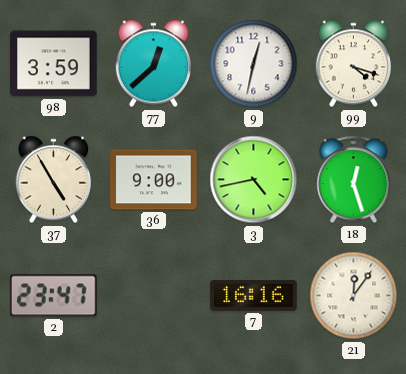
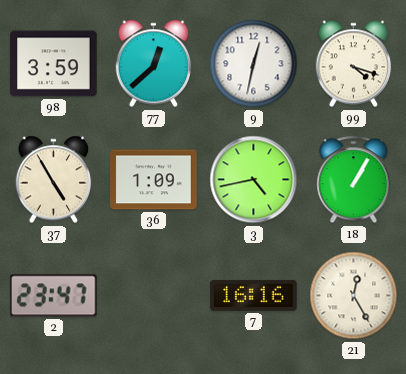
36: 9:00 -> 1:09 (154, 180)
18: 12:27 -> 1:05 (354, 180)
21: 12:06 -> 12:25 (354, 296)
